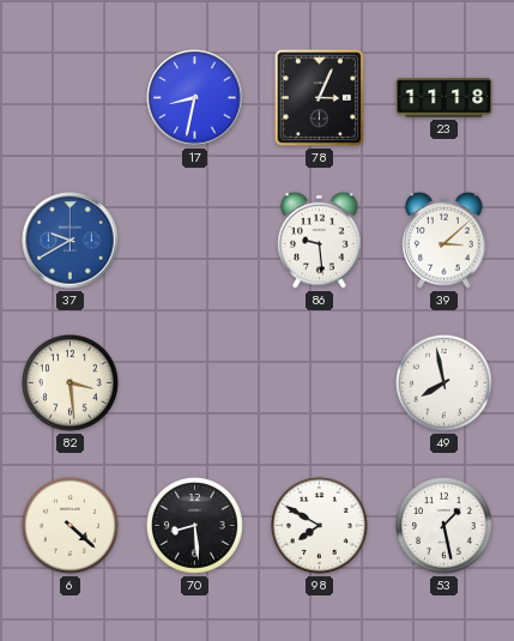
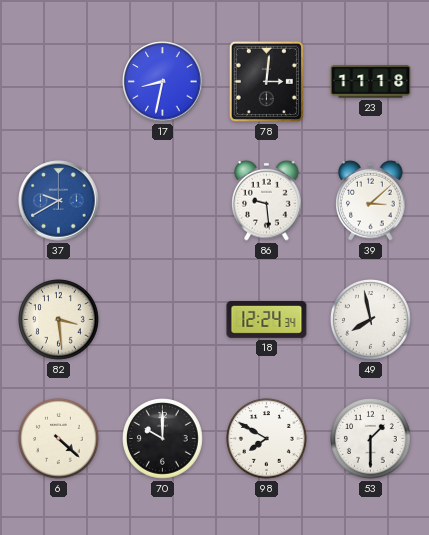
78: 3:04 -> 3:01 (266, 81)
18: none -> 12:24 (267, 319)
70: 8:29 -> 10:00 (163, 439)
53: 1:28 -> 1:30 (371, 439)
